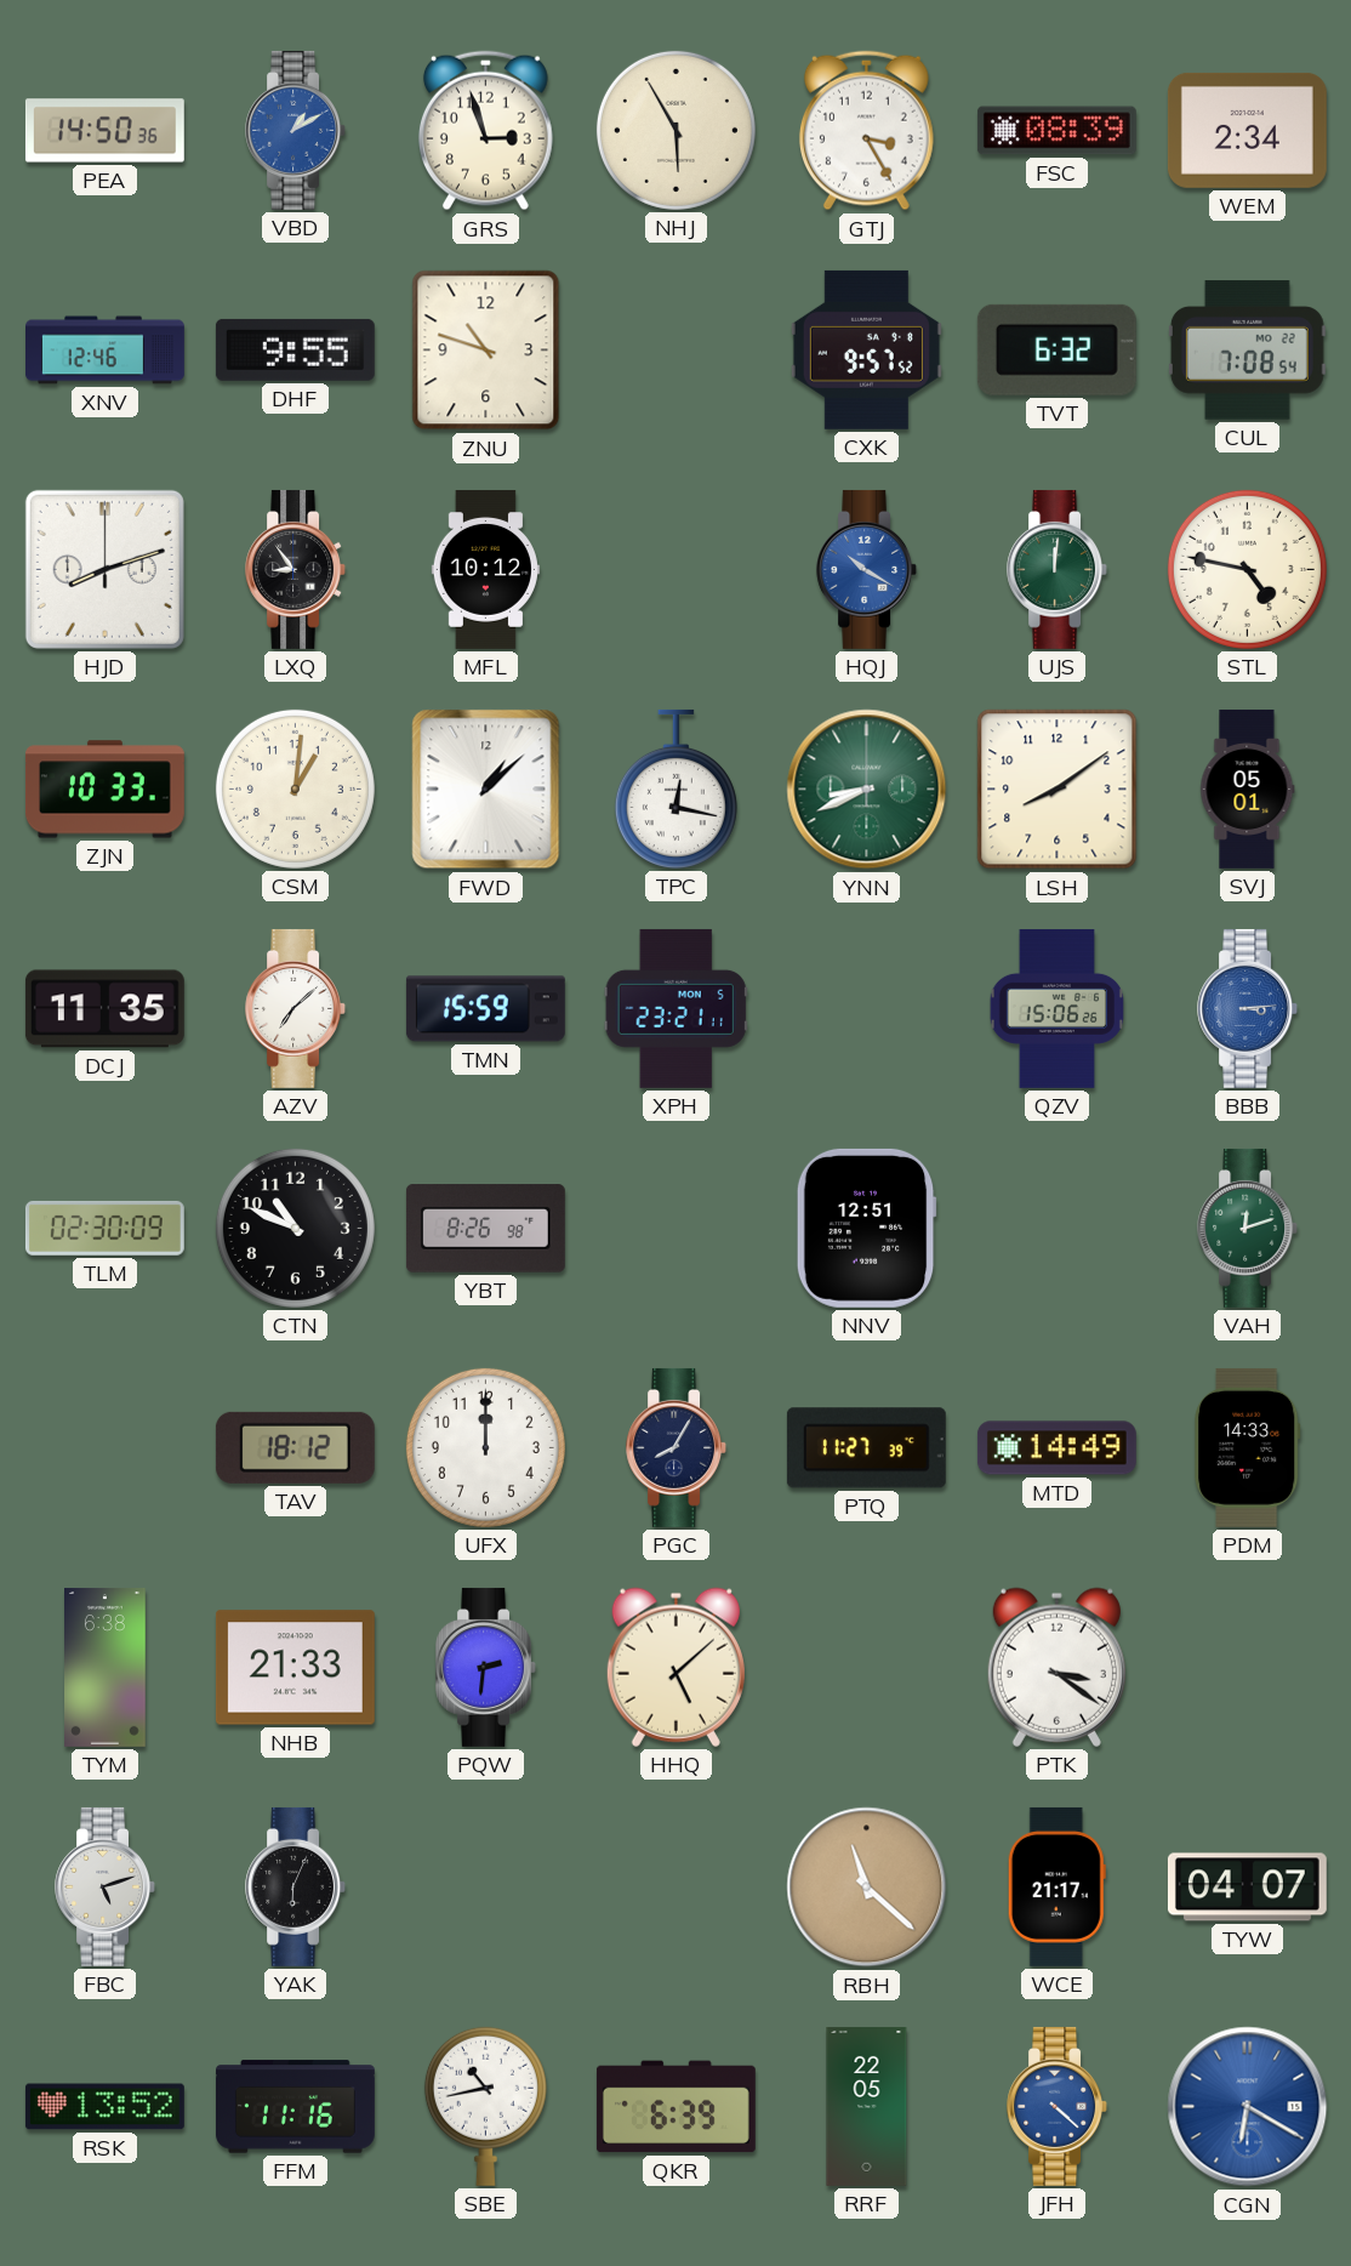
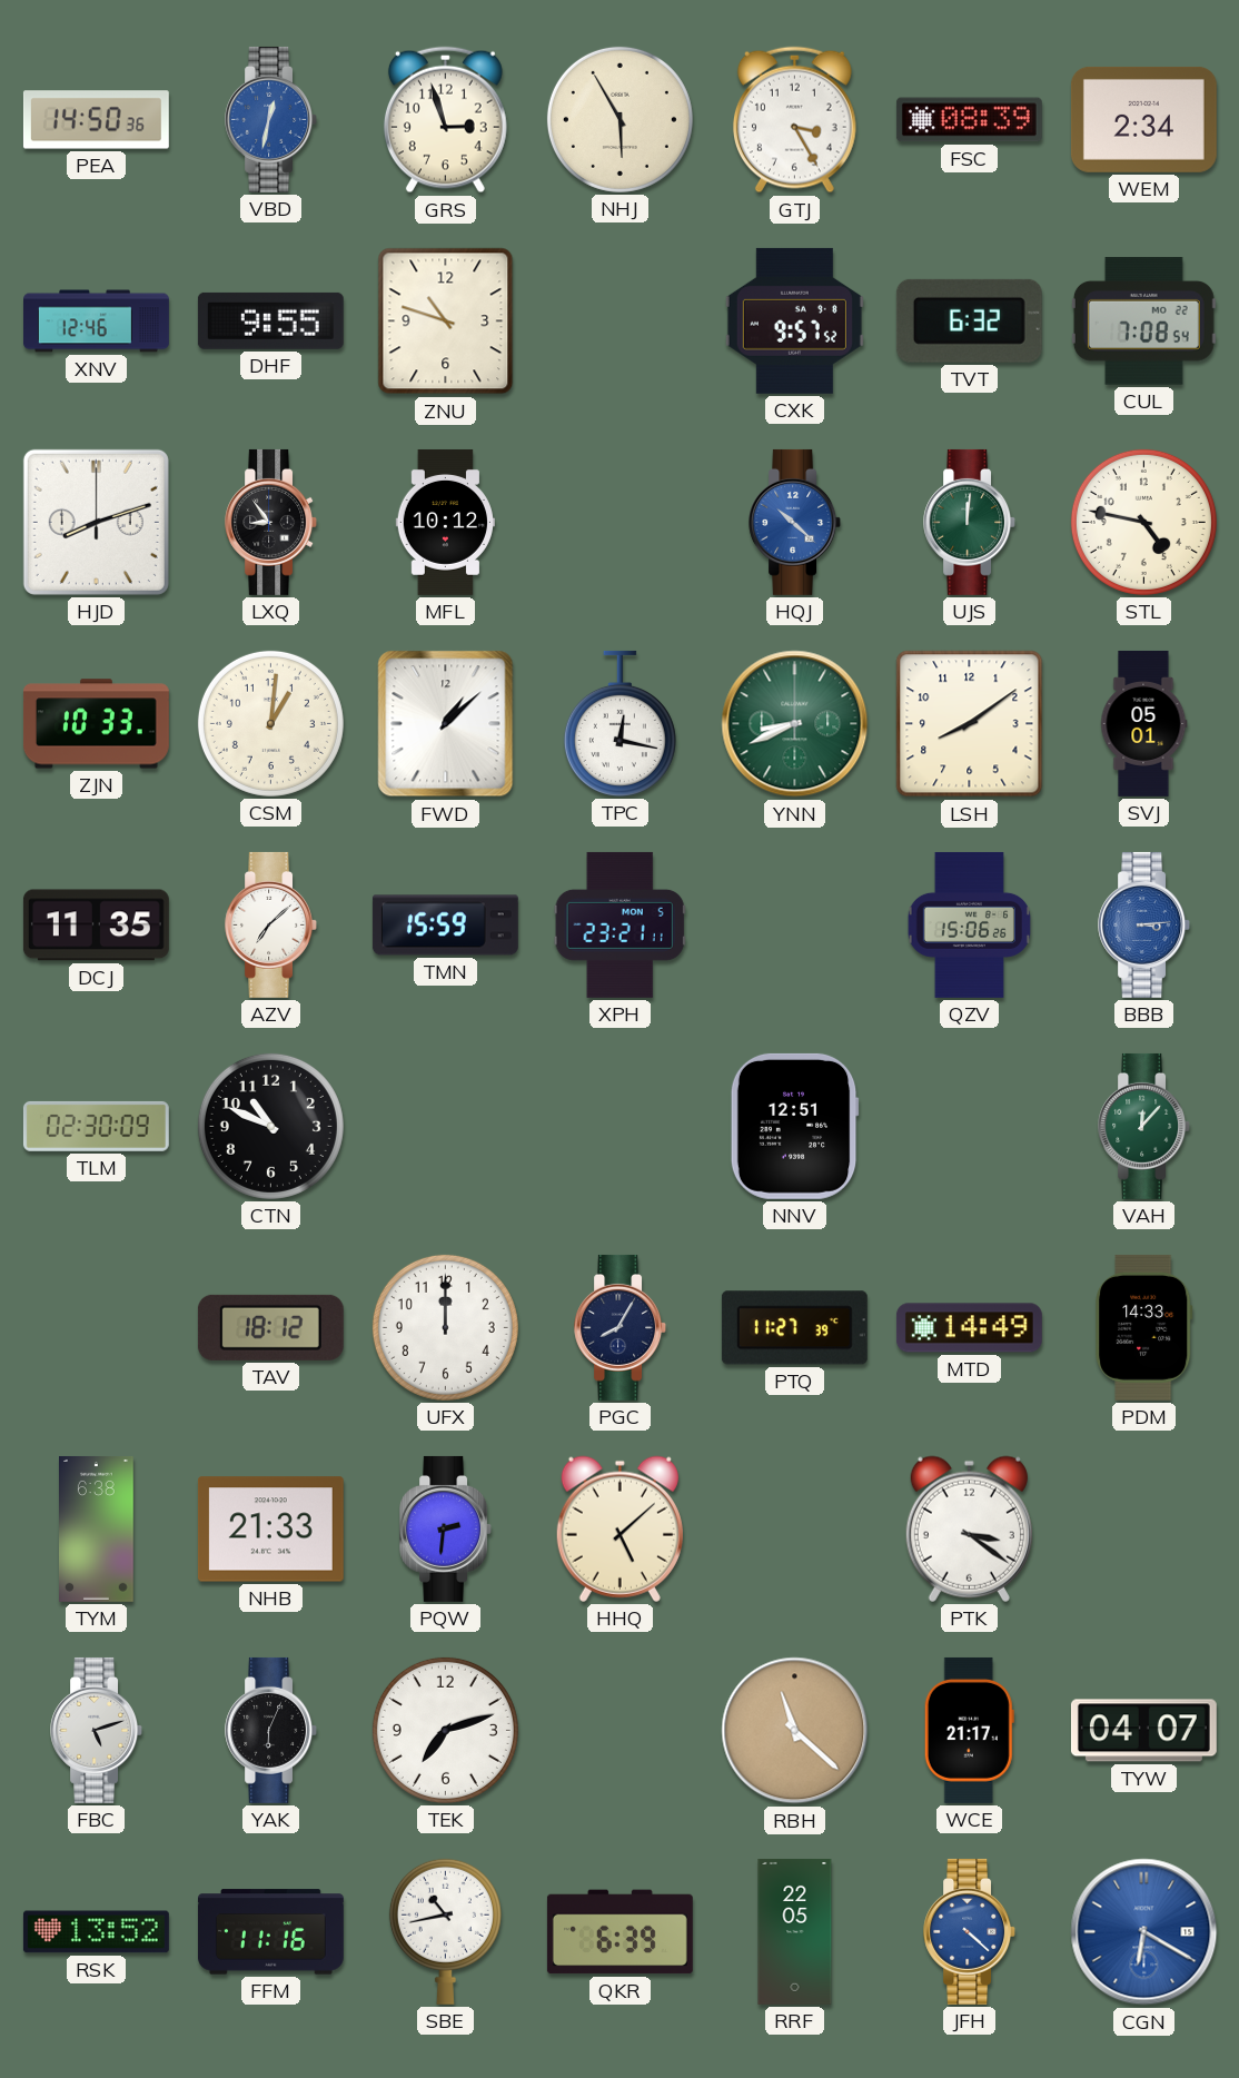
VBD: 1:10 -> 12:32 (271, 119)
HQJ: 10:20 -> 10:22 (795, 522)
YBT: 8:26 -> none (485, 1229)
VAH: 12:12 -> 12:07 (1144, 1126)
TEK: none -> 7:12 (445, 1730)
